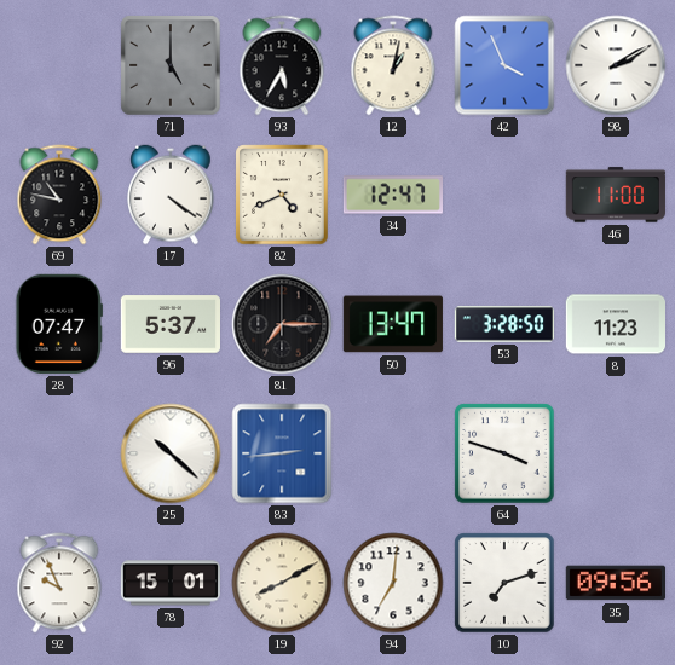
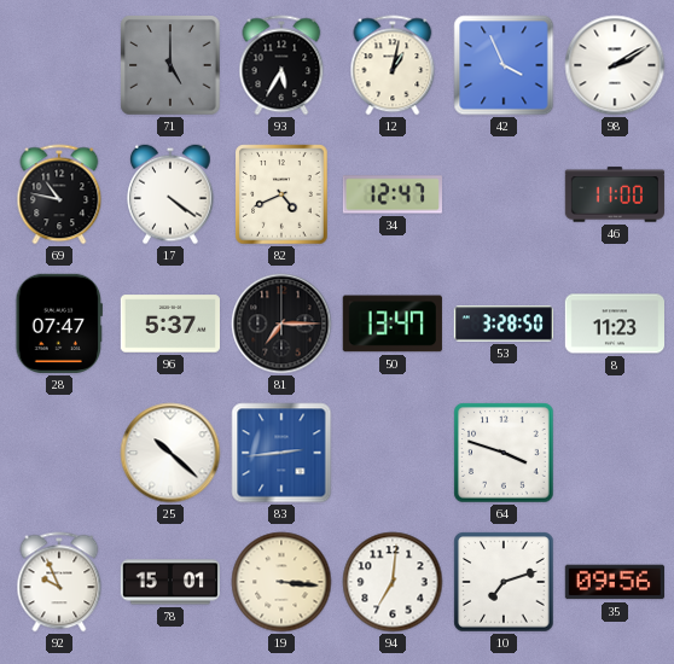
19: 8:10 -> 3:16 (281, 582)
